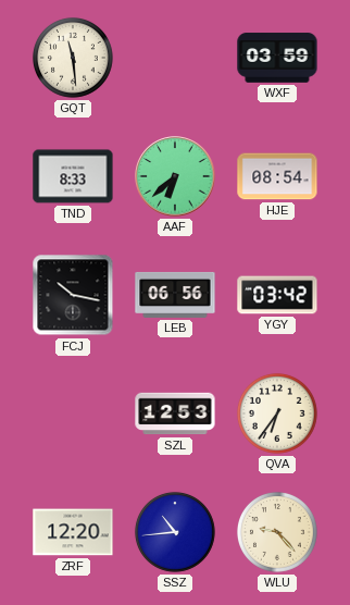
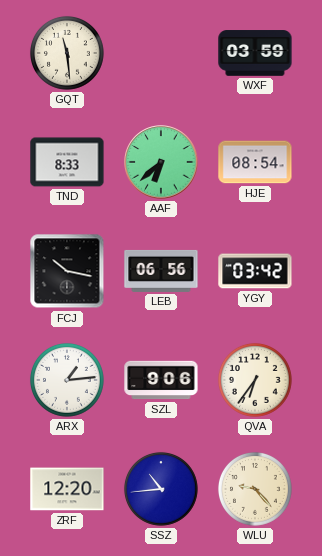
ARX: none -> 1:14 (67, 380)
SZL: 12:53 -> 9:06 (161, 380)
